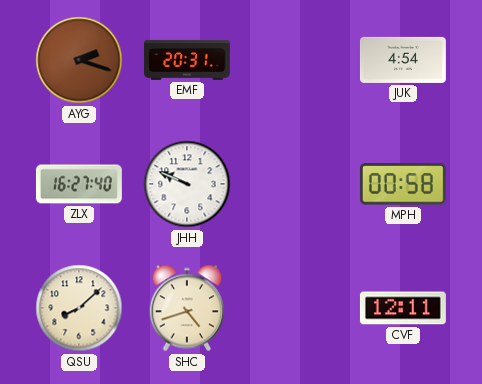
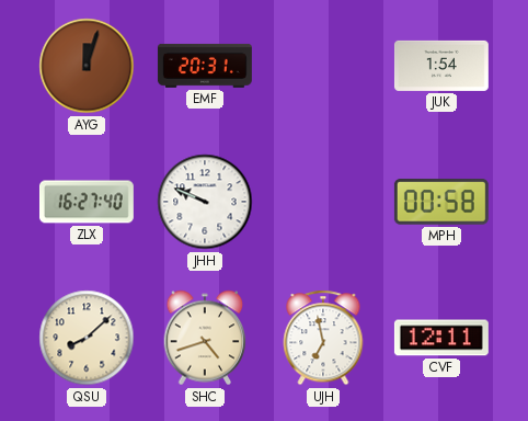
AYG: 2:18 -> 12:03 (87, 66)
JUK: 4:54 -> 1:54 (441, 66)
UJH: none -> 6:58 (323, 338)
